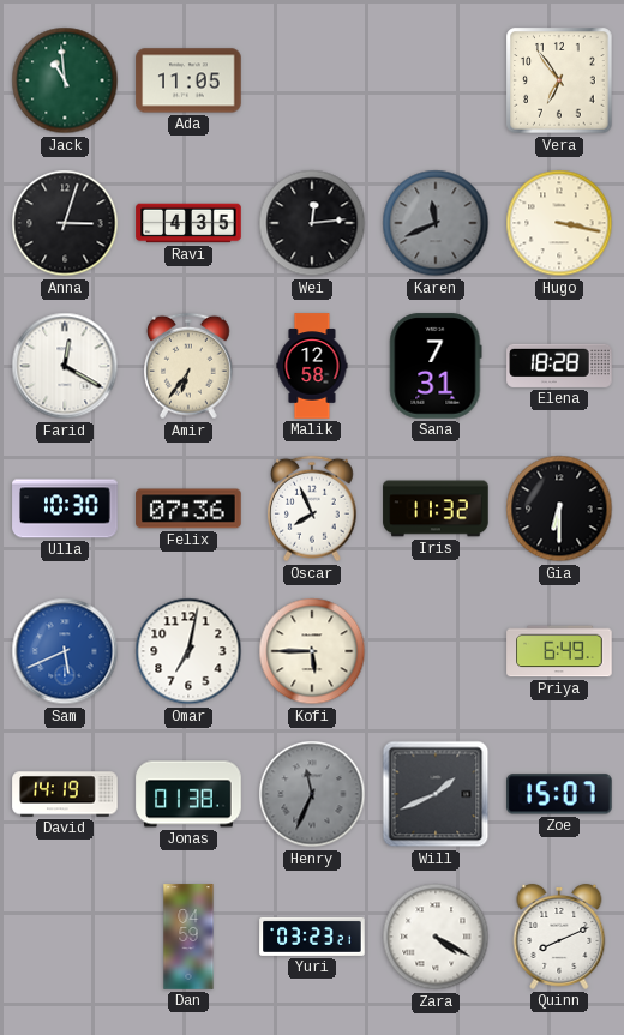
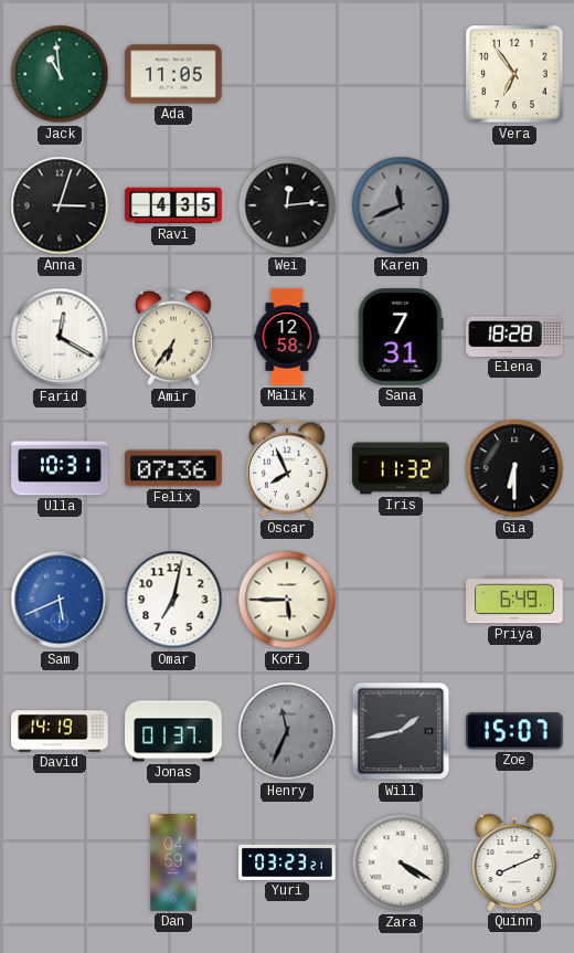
Hugo: 3:17 -> none (559, 223)
Ulla: 10:30 -> 10:31 (60, 468)
Jonas: 01:38 -> 01:37 (173, 731)
Will: 1:41 -> 1:43 (401, 731)
